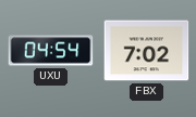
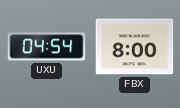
FBX: 7:02 -> 8:00 (135, 47)
